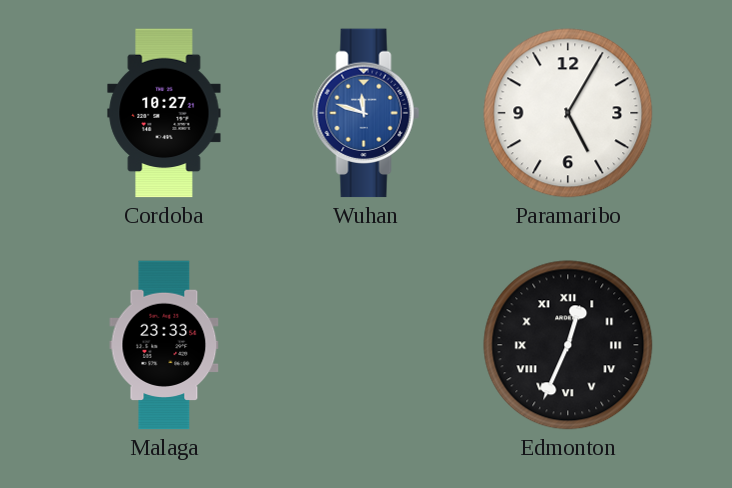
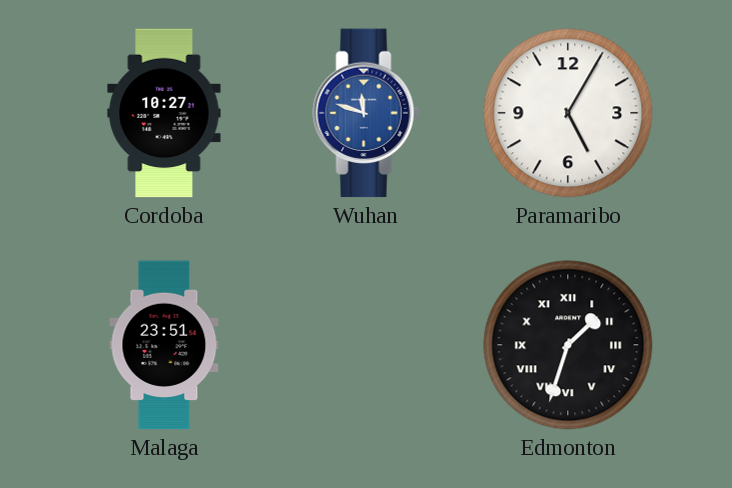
Malaga: 23:33 -> 23:51 (164, 345)
Edmonton: 12:34 -> 1:33 (568, 345)
